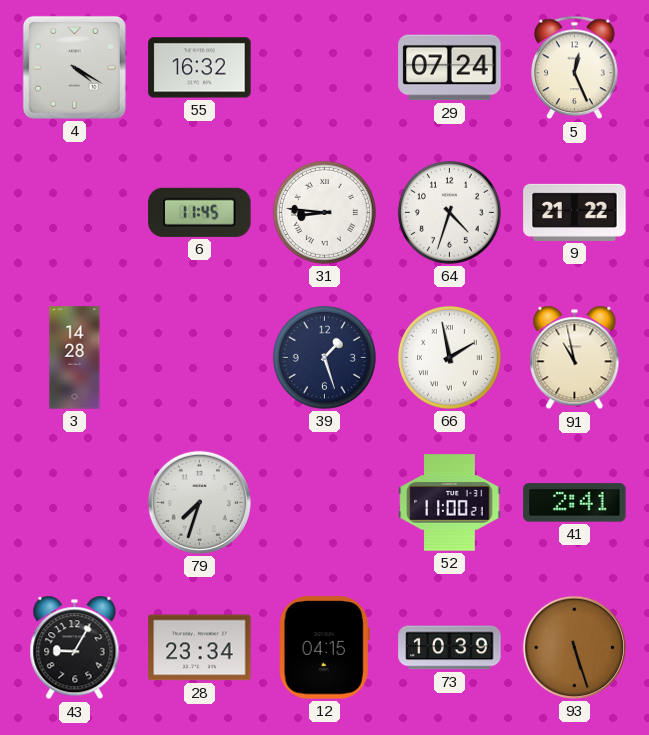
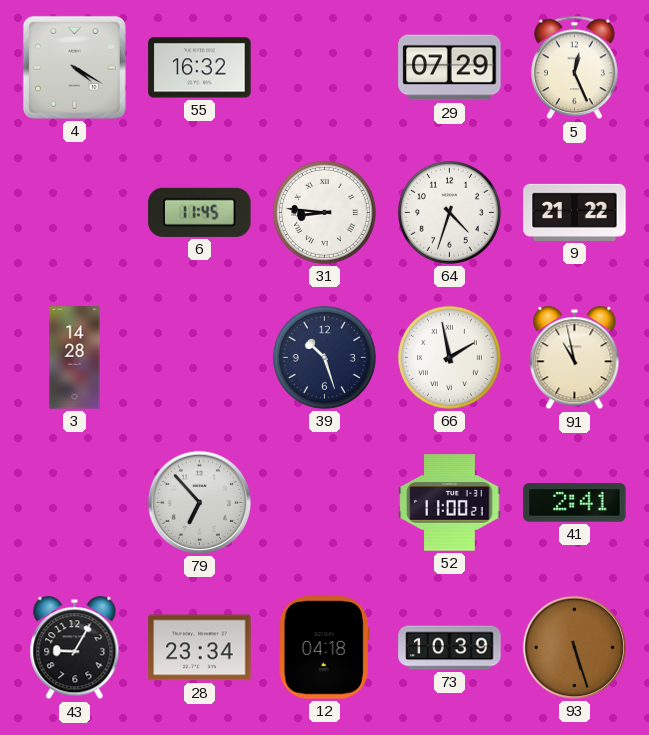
29: 07:24 -> 07:29 (450, 68)
39: 1:27 -> 10:27 (324, 357)
79: 7:33 -> 6:53 (199, 502)
12: 04:15 -> 04:18 (324, 648)
